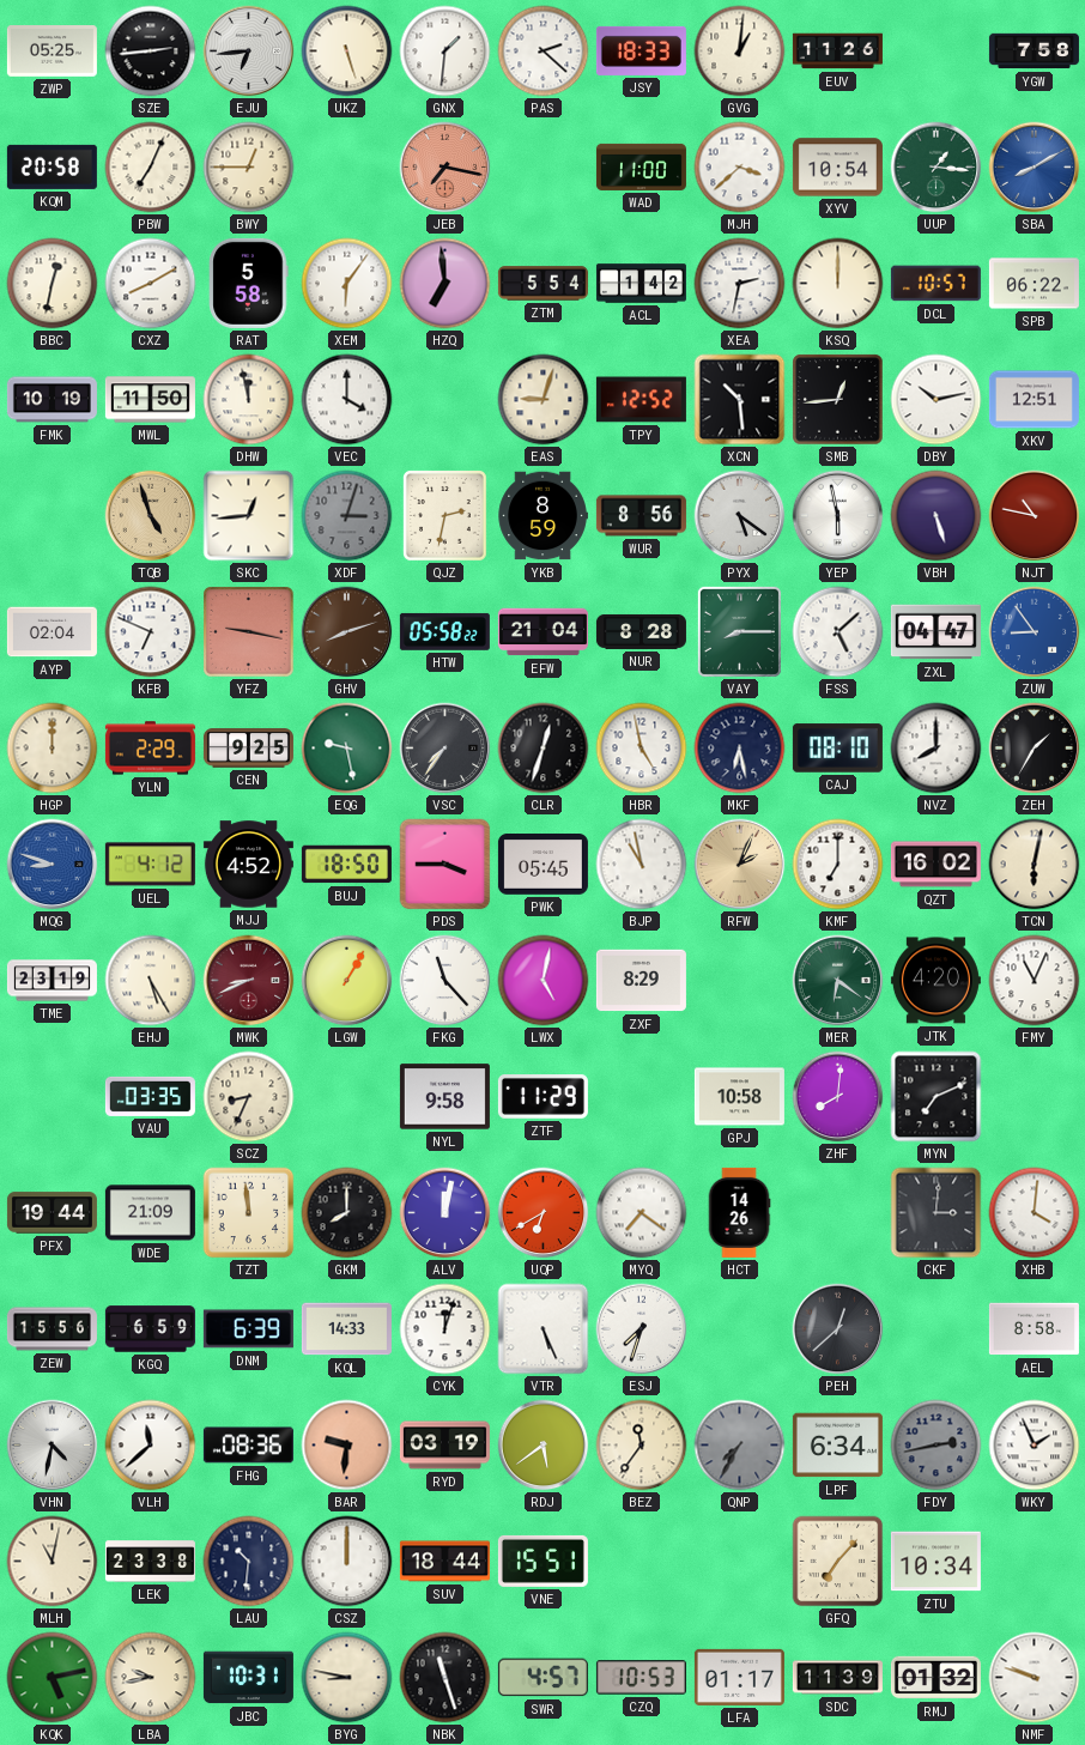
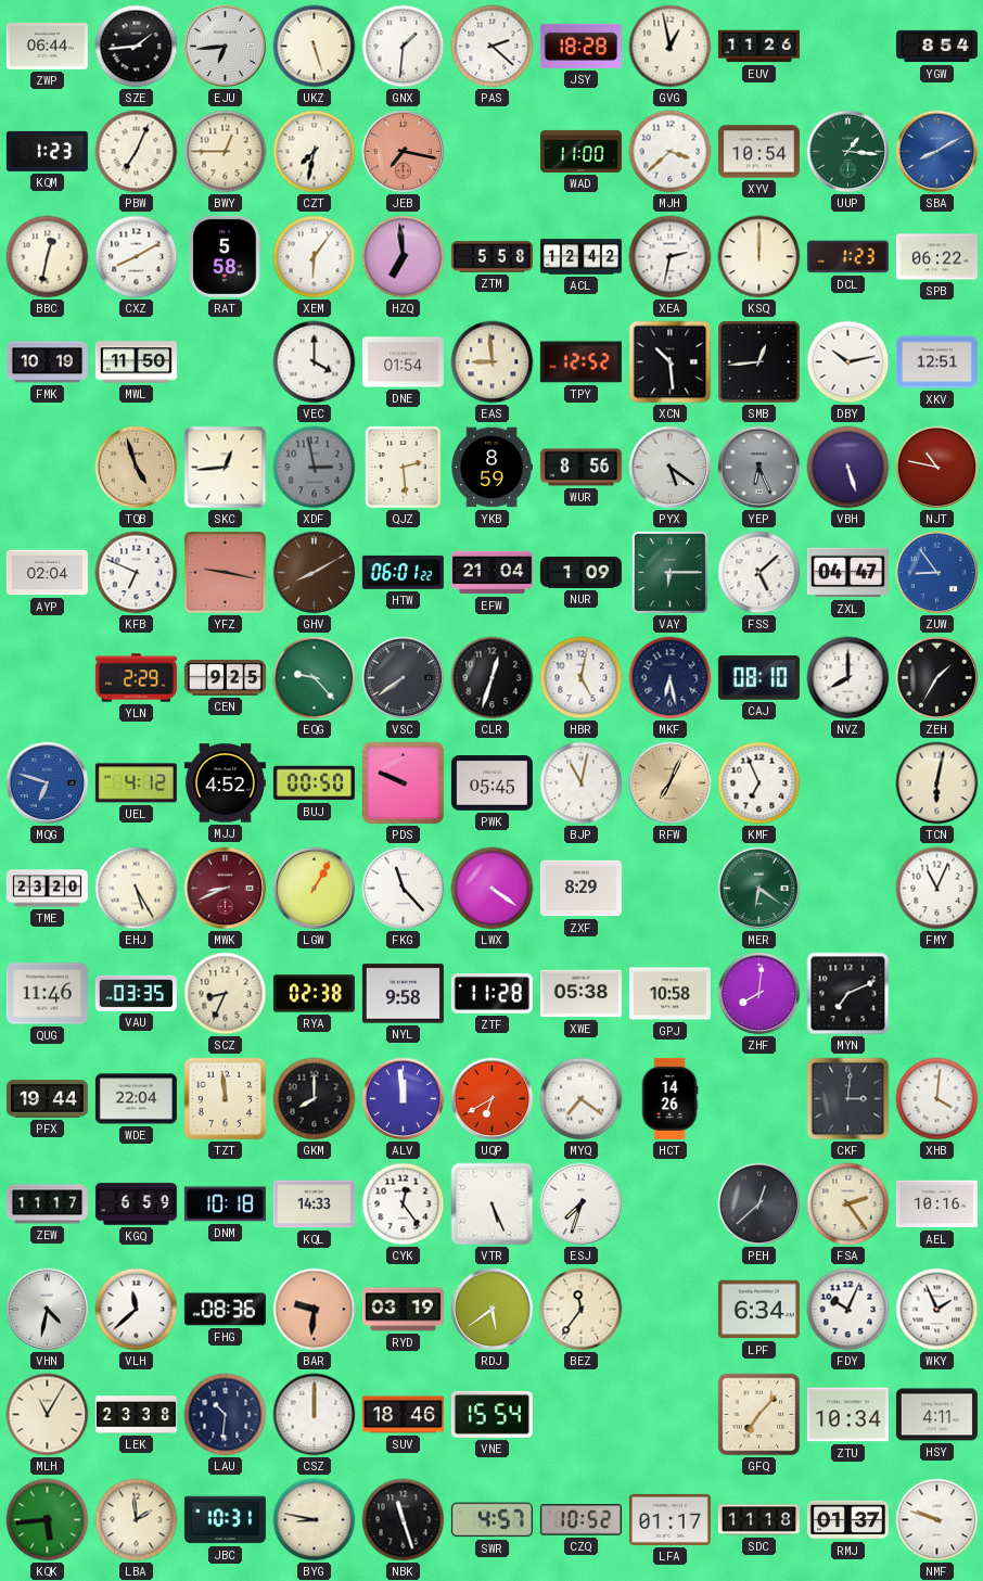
ZWP: 05:25 -> 06:44 (47, 47)
SZE: 2:44 -> 1:44 (137, 47)
JSY: 18:33 -> 18:28 (580, 46)
GVG: 1:01 -> 12:58 (671, 47)
YGW: 7:58 -> 8:54 (936, 47)
KQM: 20:58 -> 1:23 (47, 151)
CZT: none -> 7:32 (315, 152)
ZTM: 5:54 -> 5:58 (492, 257)
ACL: 1:42 -> 12:42 (580, 257)
DCL: 10:57 -> 1:23 (847, 257)
DHW: 11:58 -> none (249, 400)
DNE: none -> 01:54 (403, 362)
EAS: 9:03 -> 8:59 (493, 362)
XDF: 3:03 -> 2:58 (315, 468)
QJZ: 2:32 -> 2:29 (404, 468)
YEP: 5:58 -> 6:26 (759, 468)
YEP dial: white -> grey (759, 468)
GHV: 8:12 -> 8:10 (315, 573)
HTW: 05:58 -> 06:01 (403, 572)
NUR: 8:28 -> 1:09 (580, 572)
VAY: 8:15 -> 6:15 (669, 572)
HGP: 12:00 -> none (53, 749)
EQG: 9:28 -> 9:23 (315, 678)
VSC: 7:36 -> 7:39 (404, 678)
HBR: 4:58 -> 5:02 (582, 678)
MQG: 8:48 -> 6:48 (48, 783)
BUJ: 18:50 -> 00:50 (314, 783)
PDS: 3:45 -> 9:49 (404, 783)
BJP: 10:58 -> 11:02 (582, 783)
RFW: 2:04 -> 7:04 (671, 783)
KMF: 7:00 -> 6:56 (759, 783)
QZT: 16:02 -> none (935, 865)
TME: 23:19 -> 23:20 (47, 889)
LWX: 5:02 -> 4:21 (493, 889)
JTK: 4:20 -> none (935, 981)
QUG: none -> 11:46 (47, 994)
RYA: none -> 02:38 (314, 994)
ZTF: 11:29 -> 11:28 (492, 994)
XWE: none -> 05:38 (580, 994)
WDE: 21:09 -> 22:04 (136, 1099)
ALV: 12:02 -> 11:59 (404, 1099)
ZEW: 15:56 -> 11:17 (47, 1204)
DNM: 6:39 -> 10:18 (225, 1204)
CYK: 12:03 -> 12:24 (404, 1204)
FSA: none -> 2:24 (848, 1204)
AEL: 8:58 -> 10:16 (936, 1204)
QNP: 7:35 -> none (740, 1446)
FDY: 2:43 -> 10:04 (848, 1310)
FDY dial: grey -> white (848, 1310)
MLH: 11:02 -> 11:05 (48, 1415)
SUV: 18:44 -> 18:46 (403, 1415)
VNE: 15:51 -> 15:54 (492, 1414)
HSY: none -> 4:11 (936, 1415)
KQK: 5:13 -> 5:44 (48, 1520)
LBA: 9:43 -> 1:59 (137, 1520)
CZQ: 10:53 -> 10:52 (580, 1520)
SDC: 11:39 -> 11:18 (758, 1520)
RMJ: 01:32 -> 01:37 (847, 1520)
